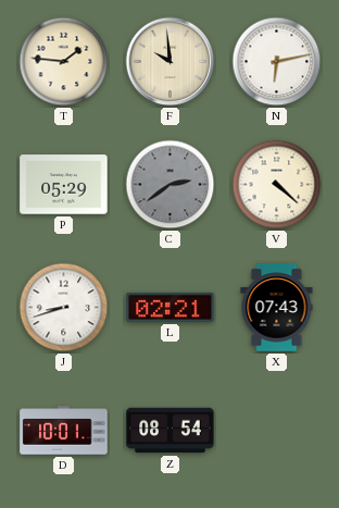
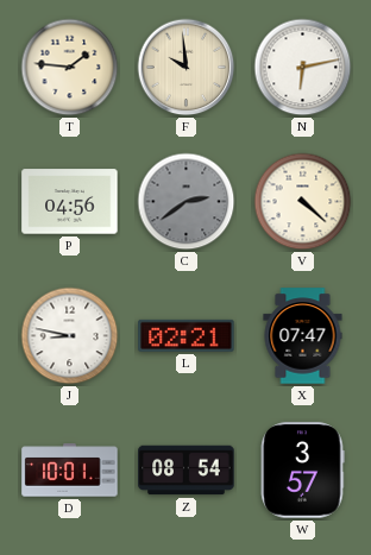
P: 05:29 -> 04:56 (70, 202)
J: 8:42 -> 8:47 (70, 336)
X: 07:43 -> 07:47 (303, 336)
W: none -> 3:57 (303, 471)
